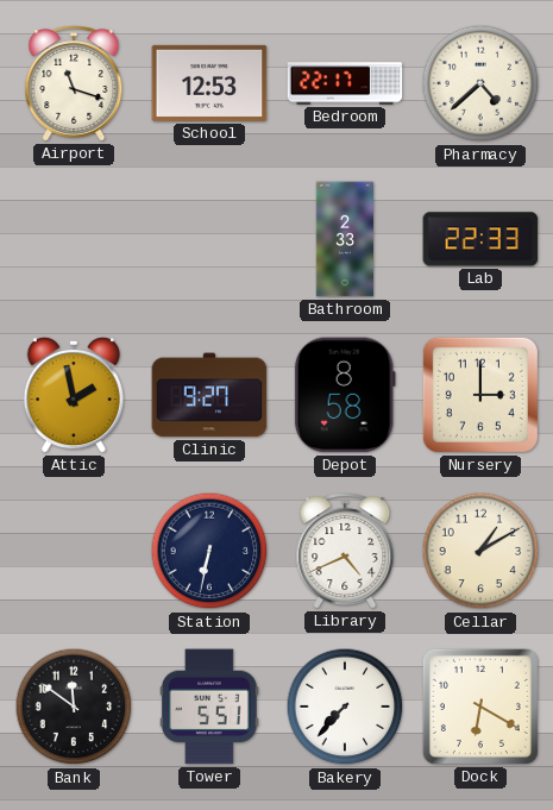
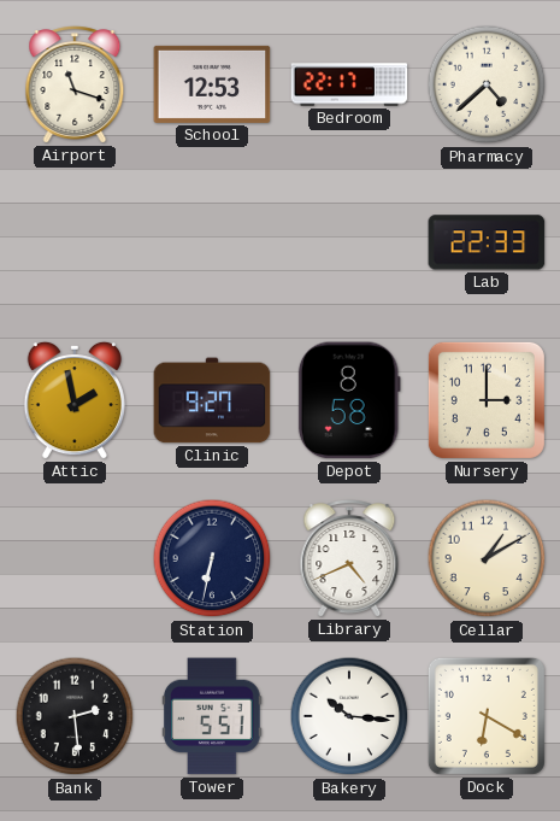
Bathroom: 2:33 -> none (344, 239)
Bank: 11:51 -> 2:29 (75, 716)
Bakery: 7:37 -> 10:16 (349, 716)
